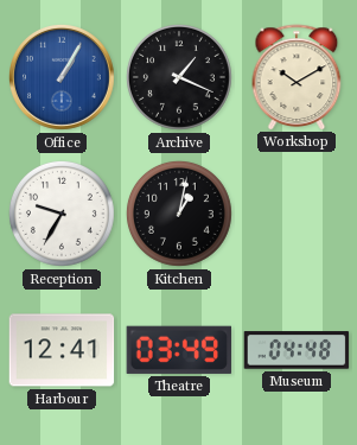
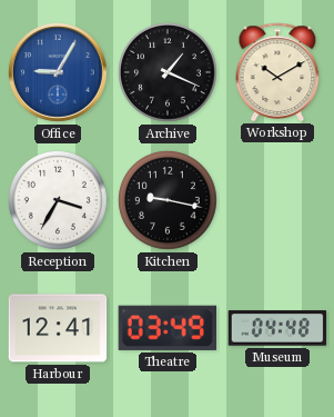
Office: 1:05 -> 9:05 (58, 72)
Reception: 9:35 -> 3:35 (58, 200)
Kitchen: 1:02 -> 9:17 (168, 200)
